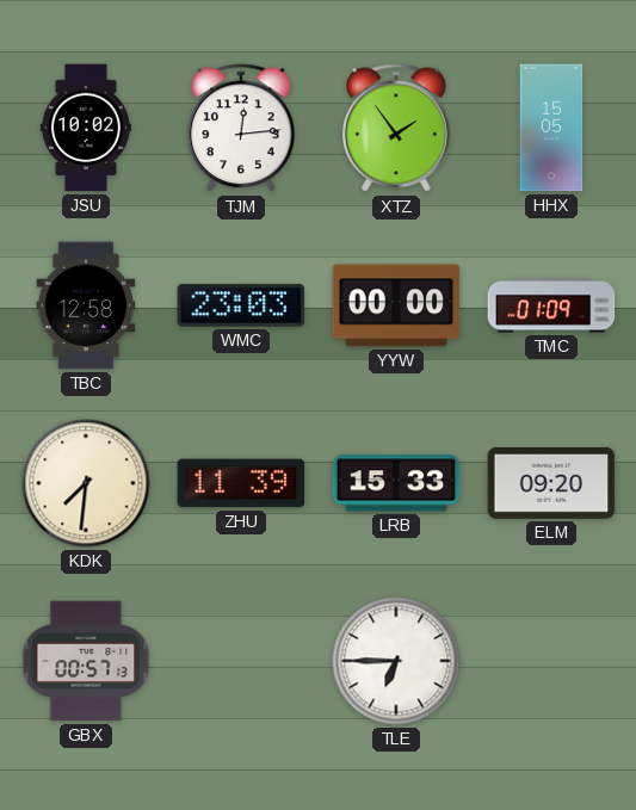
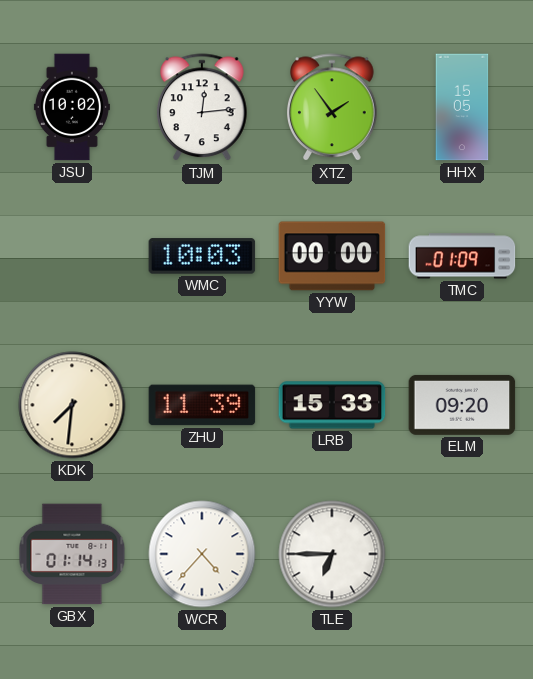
TBC: 12:58 -> none (86, 305)
WMC: 23:03 -> 10:03 (202, 256)
GBX: 00:57 -> 01:14 (72, 554)
WCR: none -> 4:37 (202, 554)
